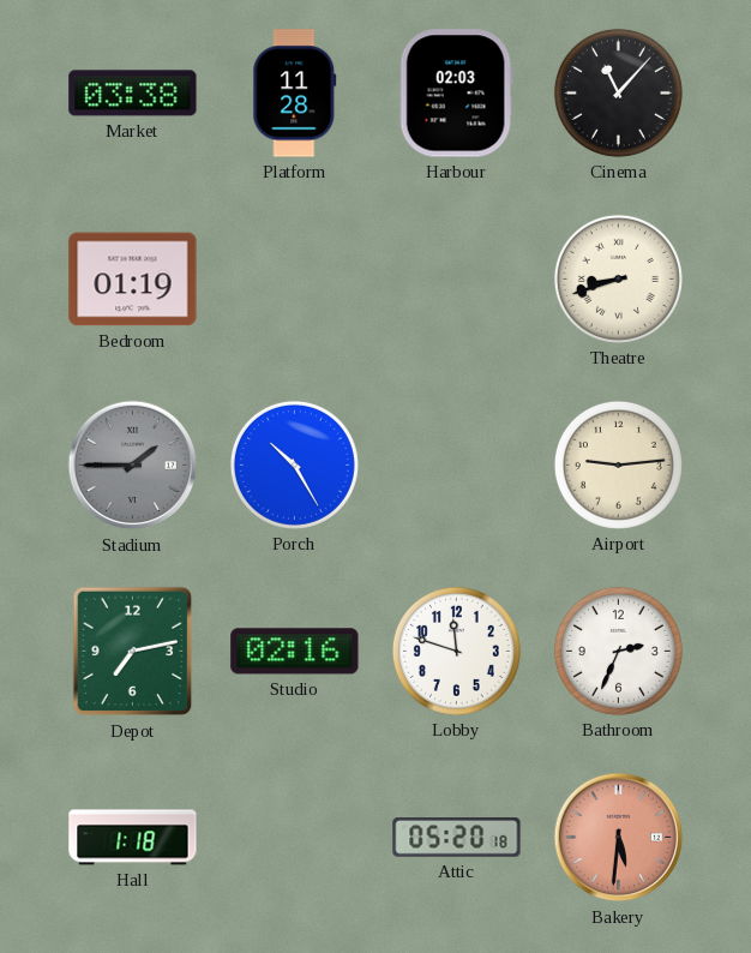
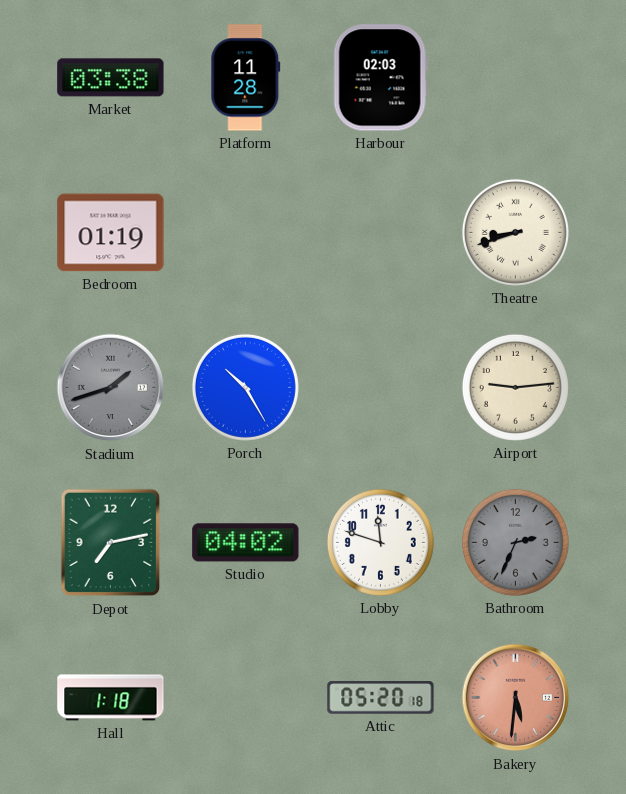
Cinema: 11:07 -> none (618, 92)
Stadium: 1:45 -> 1:42 (111, 388)
Studio: 02:16 -> 04:02 (246, 543)
Bathroom dial: white -> grey (515, 542)
